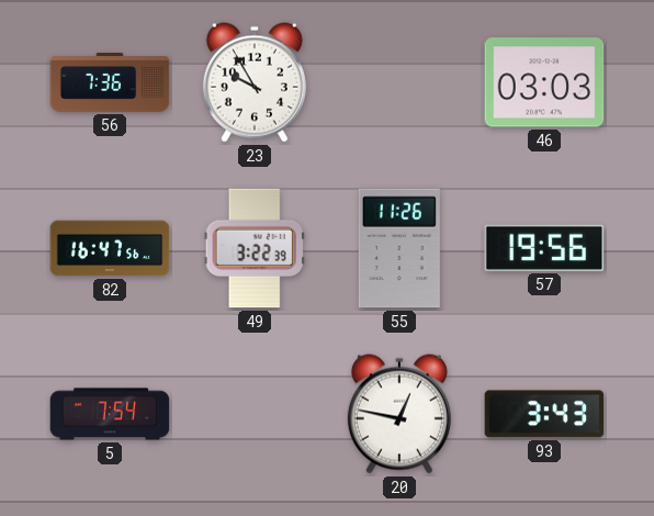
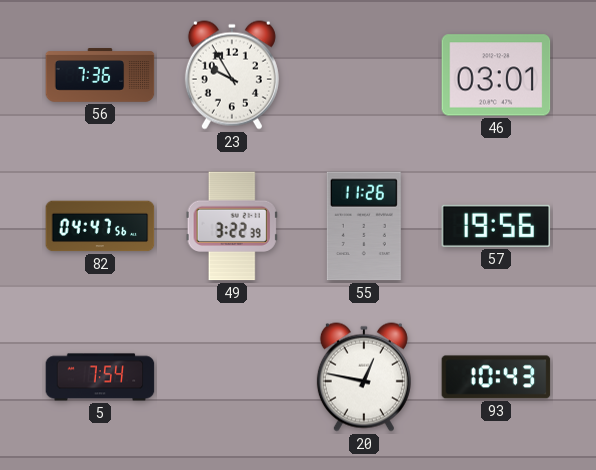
46: 03:03 -> 03:01 (496, 75)
82: 16:47 -> 04:47 (100, 226)
93: 3:43 -> 10:43 (496, 377)
